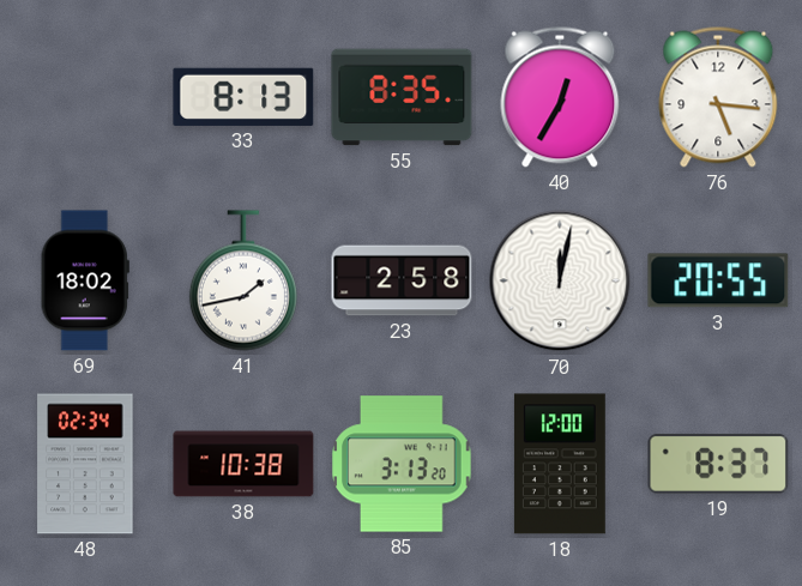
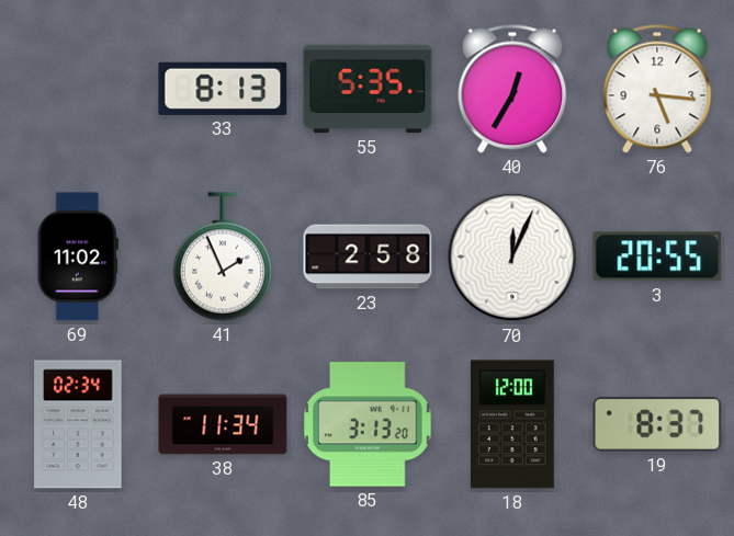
55: 8:35 -> 5:35 (368, 89)
69: 18:02 -> 11:02 (78, 256)
41: 1:43 -> 1:56 (223, 256)
70: 12:02 -> 12:04 (512, 256)
38: 10:38 -> 11:34 (223, 424)
